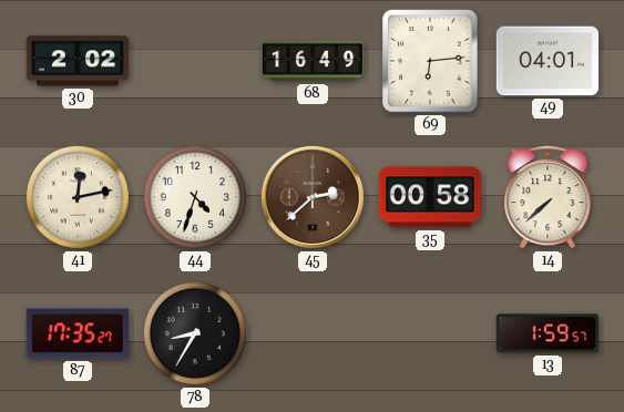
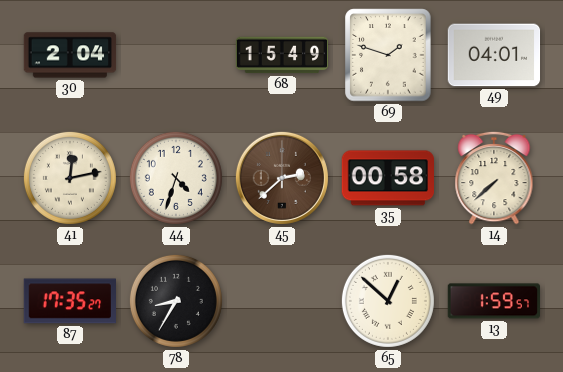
30: 2:02 -> 2:04 (70, 55)
68: 16:49 -> 15:49 (282, 55)
69: 6:14 -> 1:48 (388, 55)
65: none -> 12:52 (388, 301)
